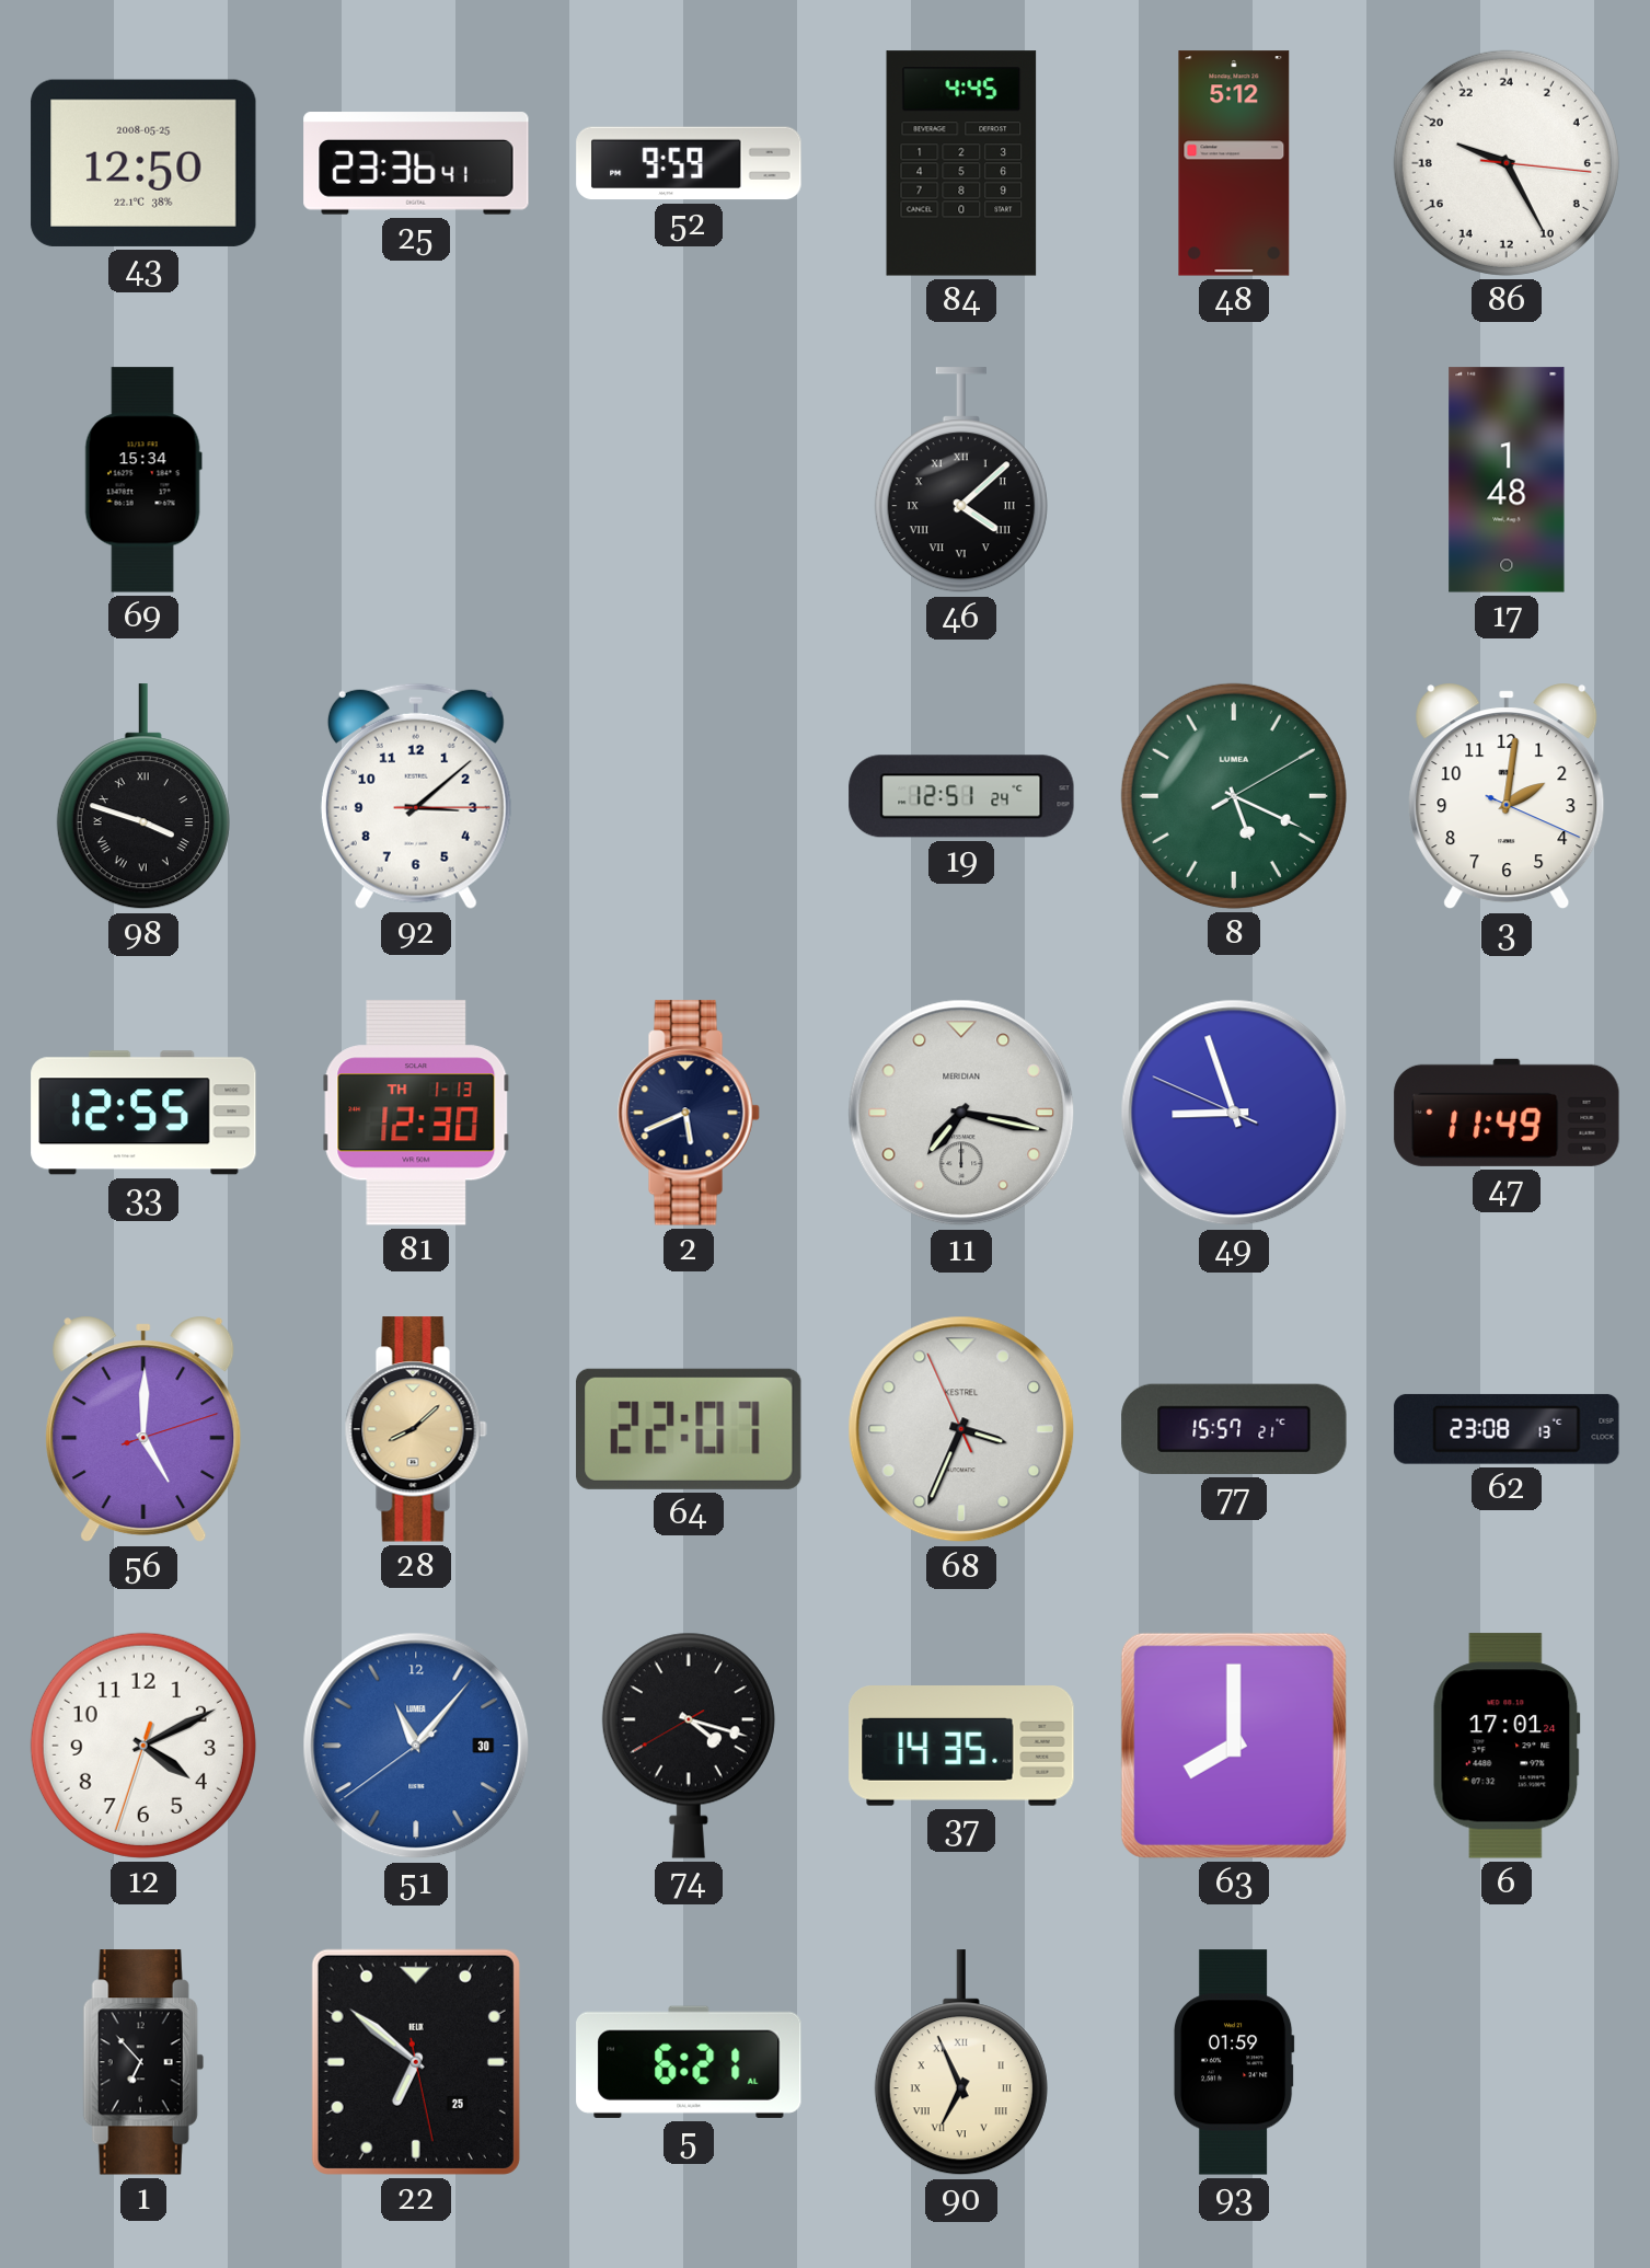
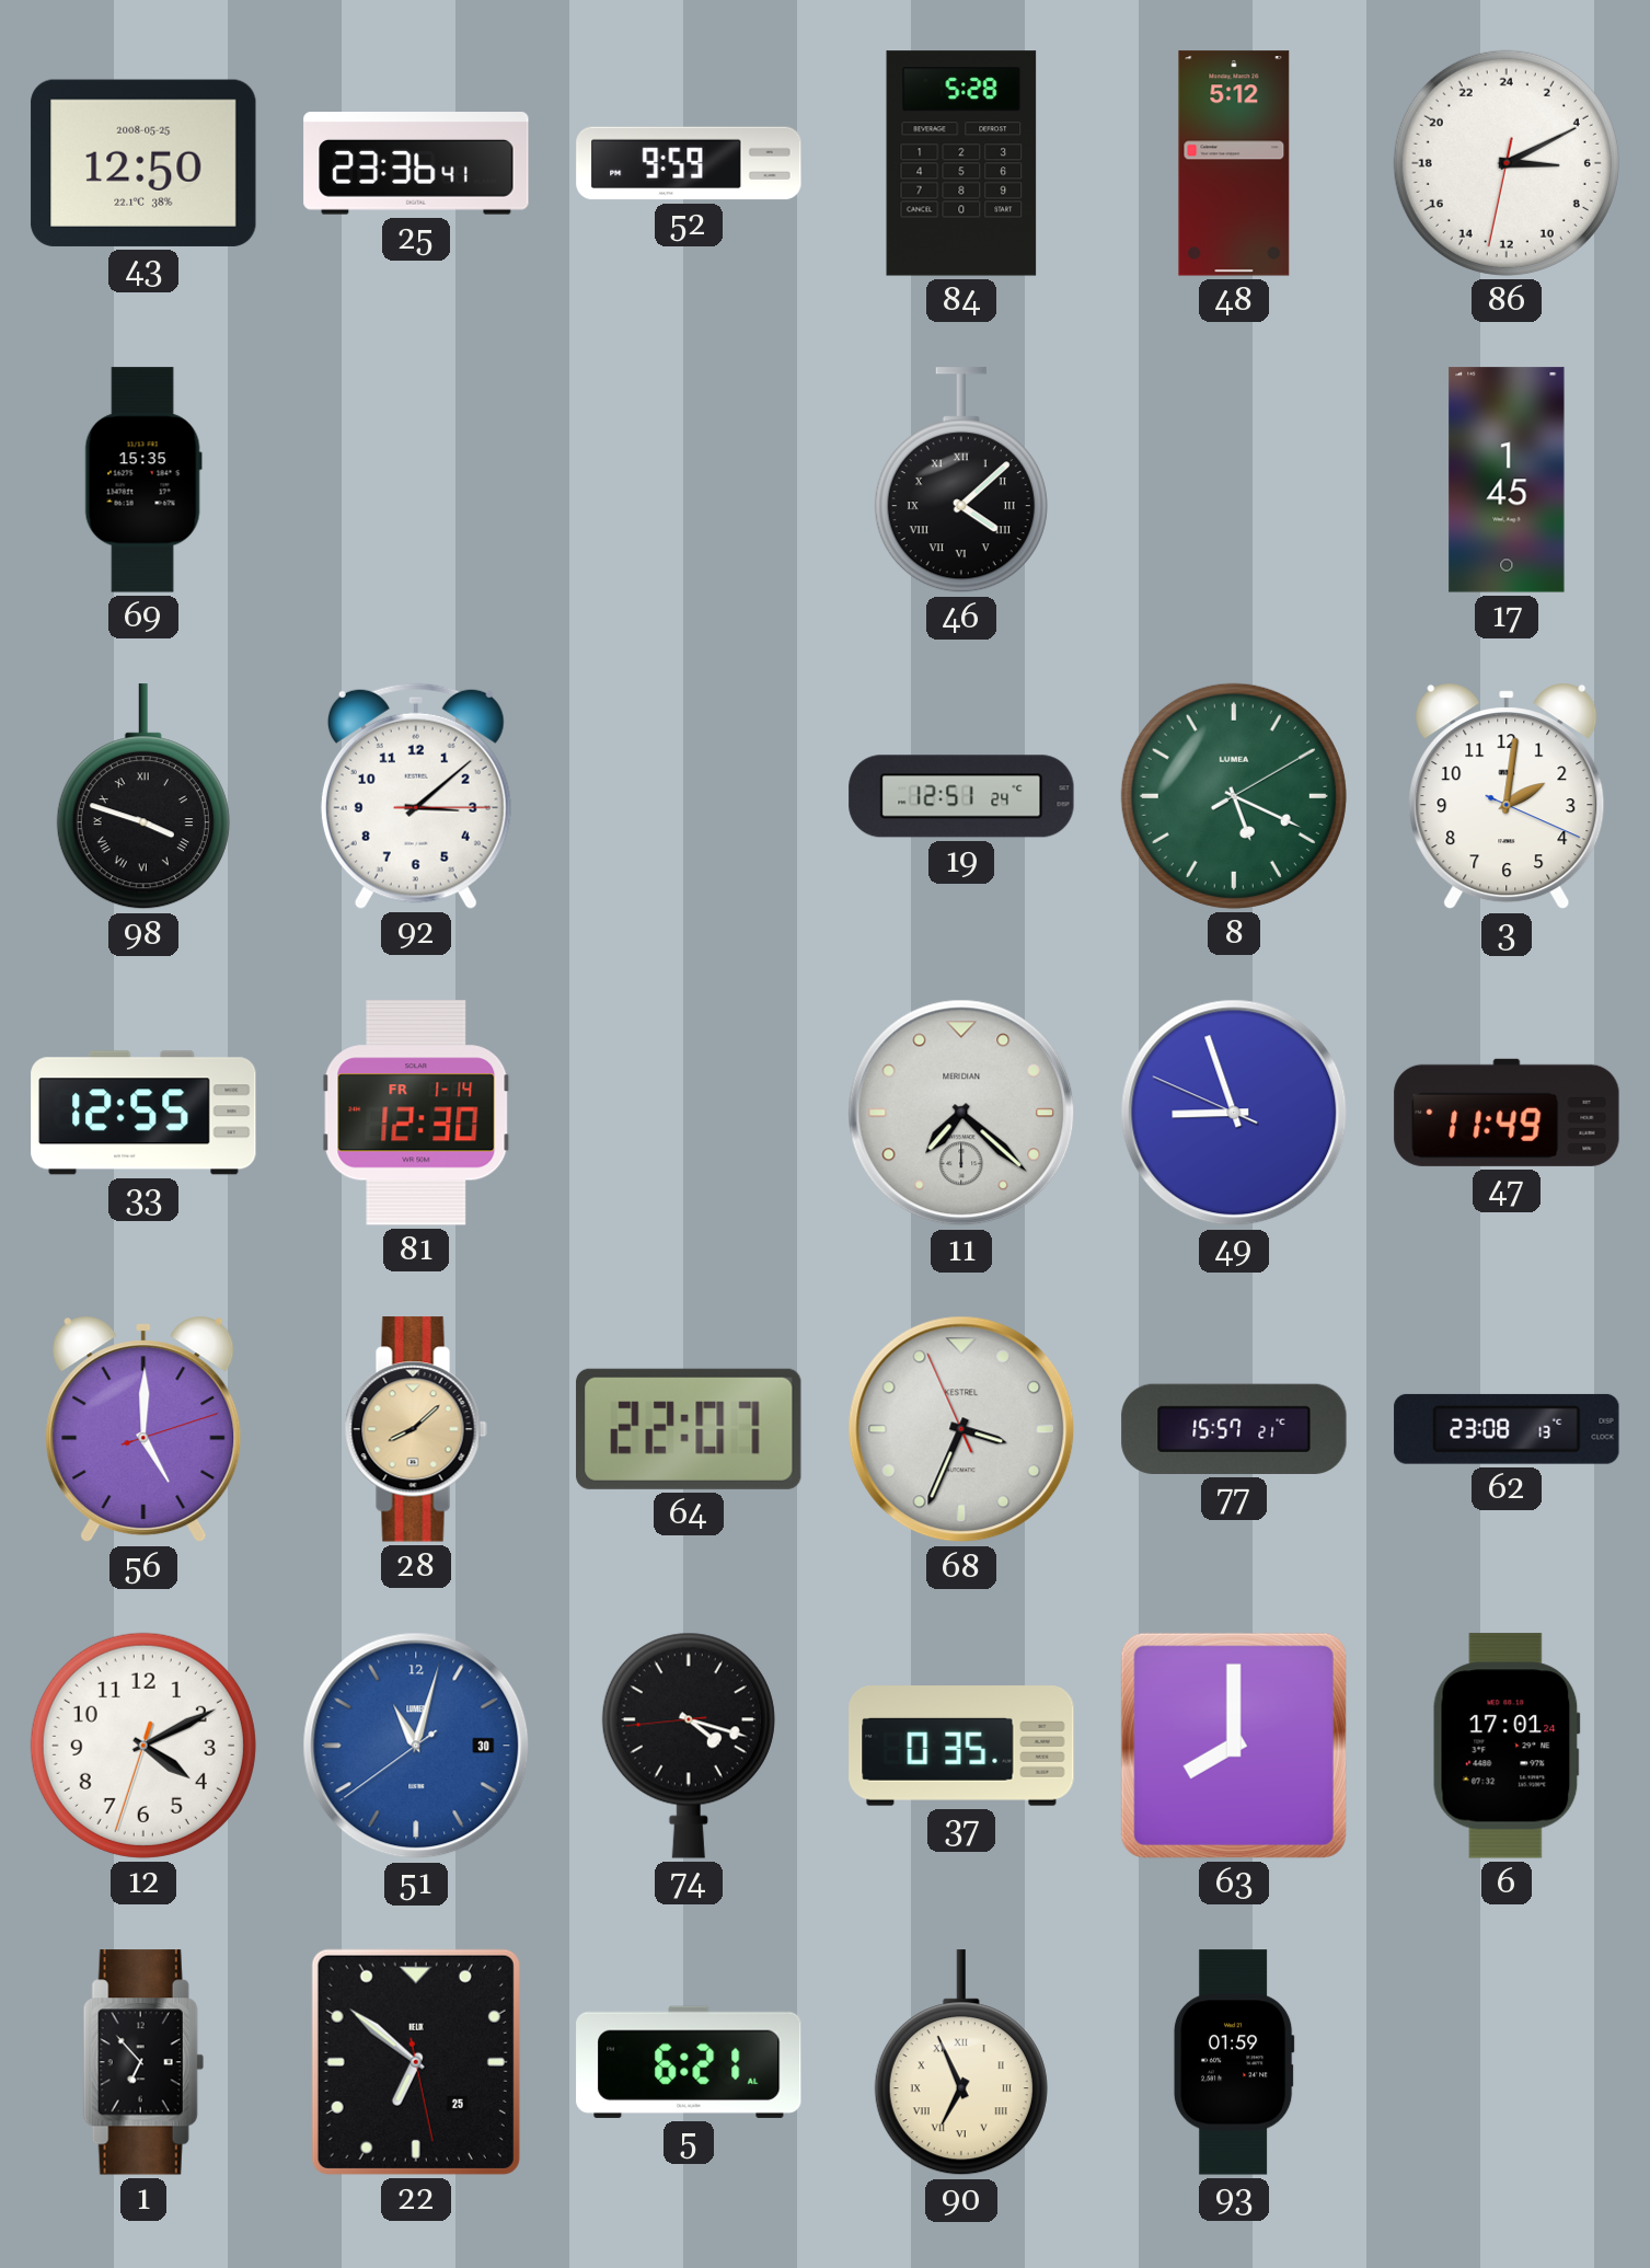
84: 4:45 -> 5:28 (961, 163)
86: 19:25 -> 6:10 (1507, 163)
69: 15:34 -> 15:35 (143, 480)
17: 1:48 -> 1:45 (1507, 480)
81 date: TH 1-13 -> FR 1-14 (416, 1113)
2: 5:41 -> none (689, 1113)
11: 7:17 -> 7:22 (961, 1113)
51: 11:06 -> 11:02 (416, 1746)
74: 4:17:40 -> 4:17:44 (689, 1746)
37: 14:35 -> 0:35 (961, 1746)
